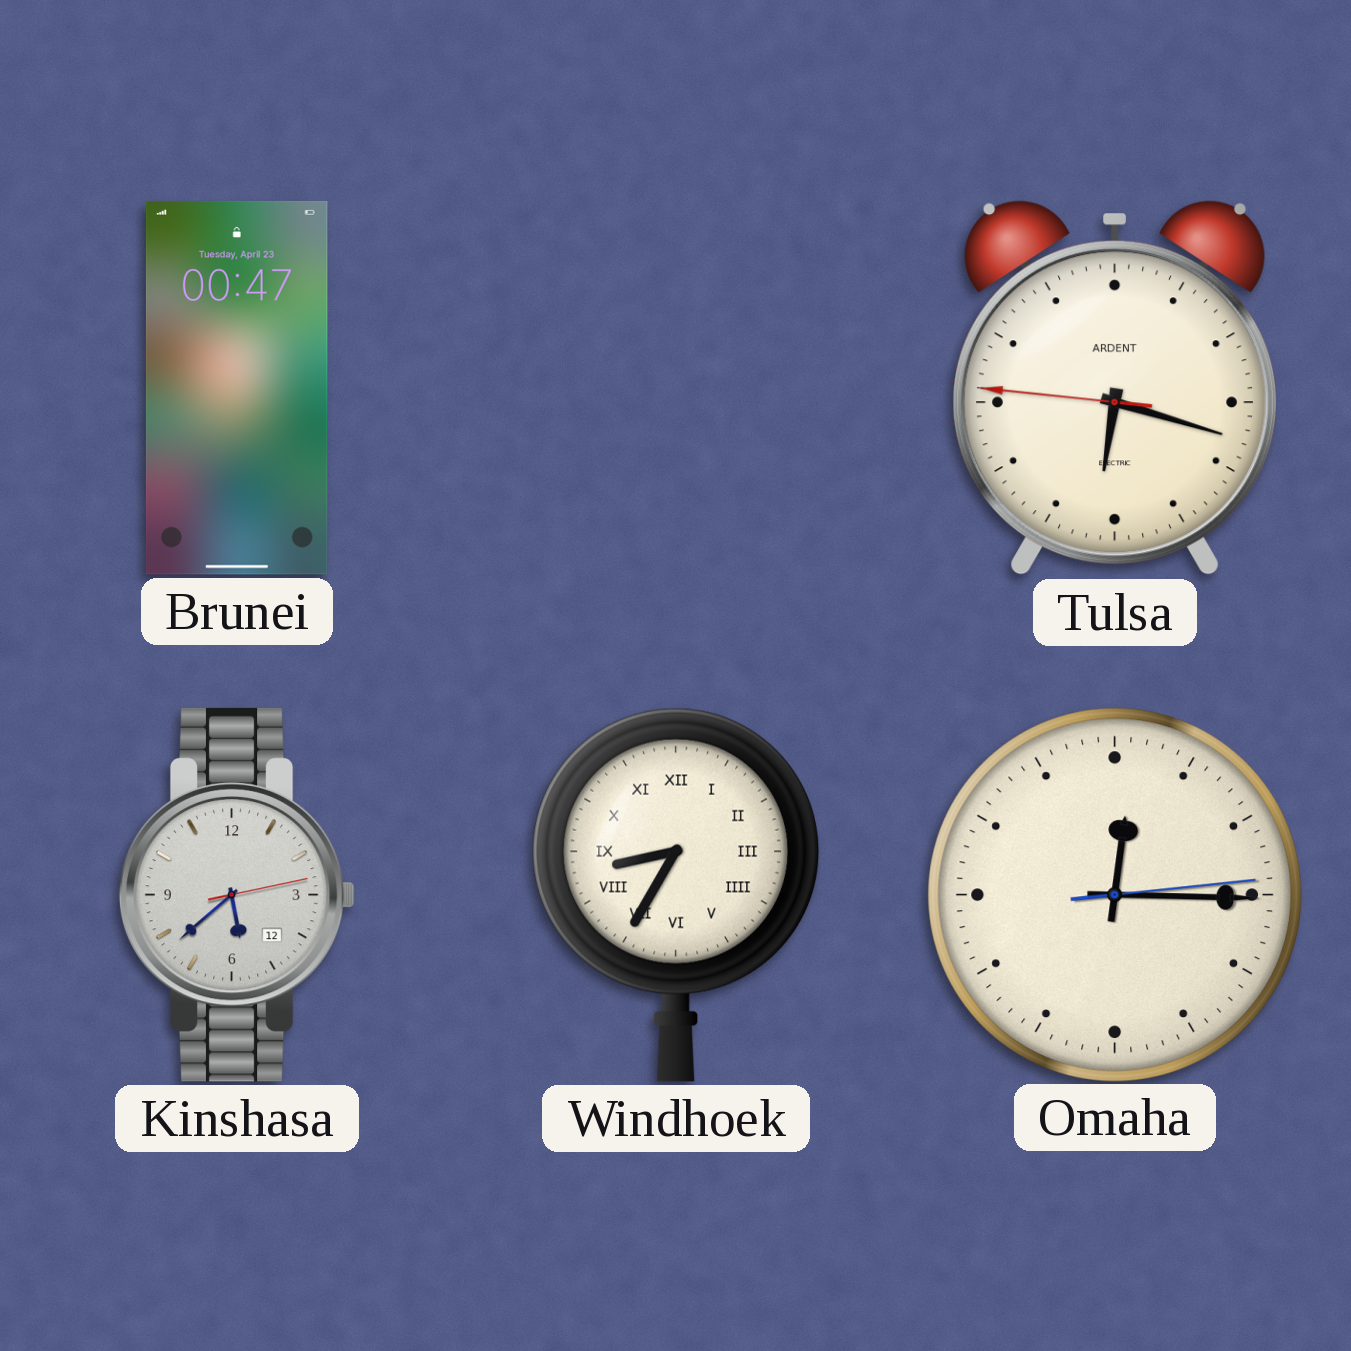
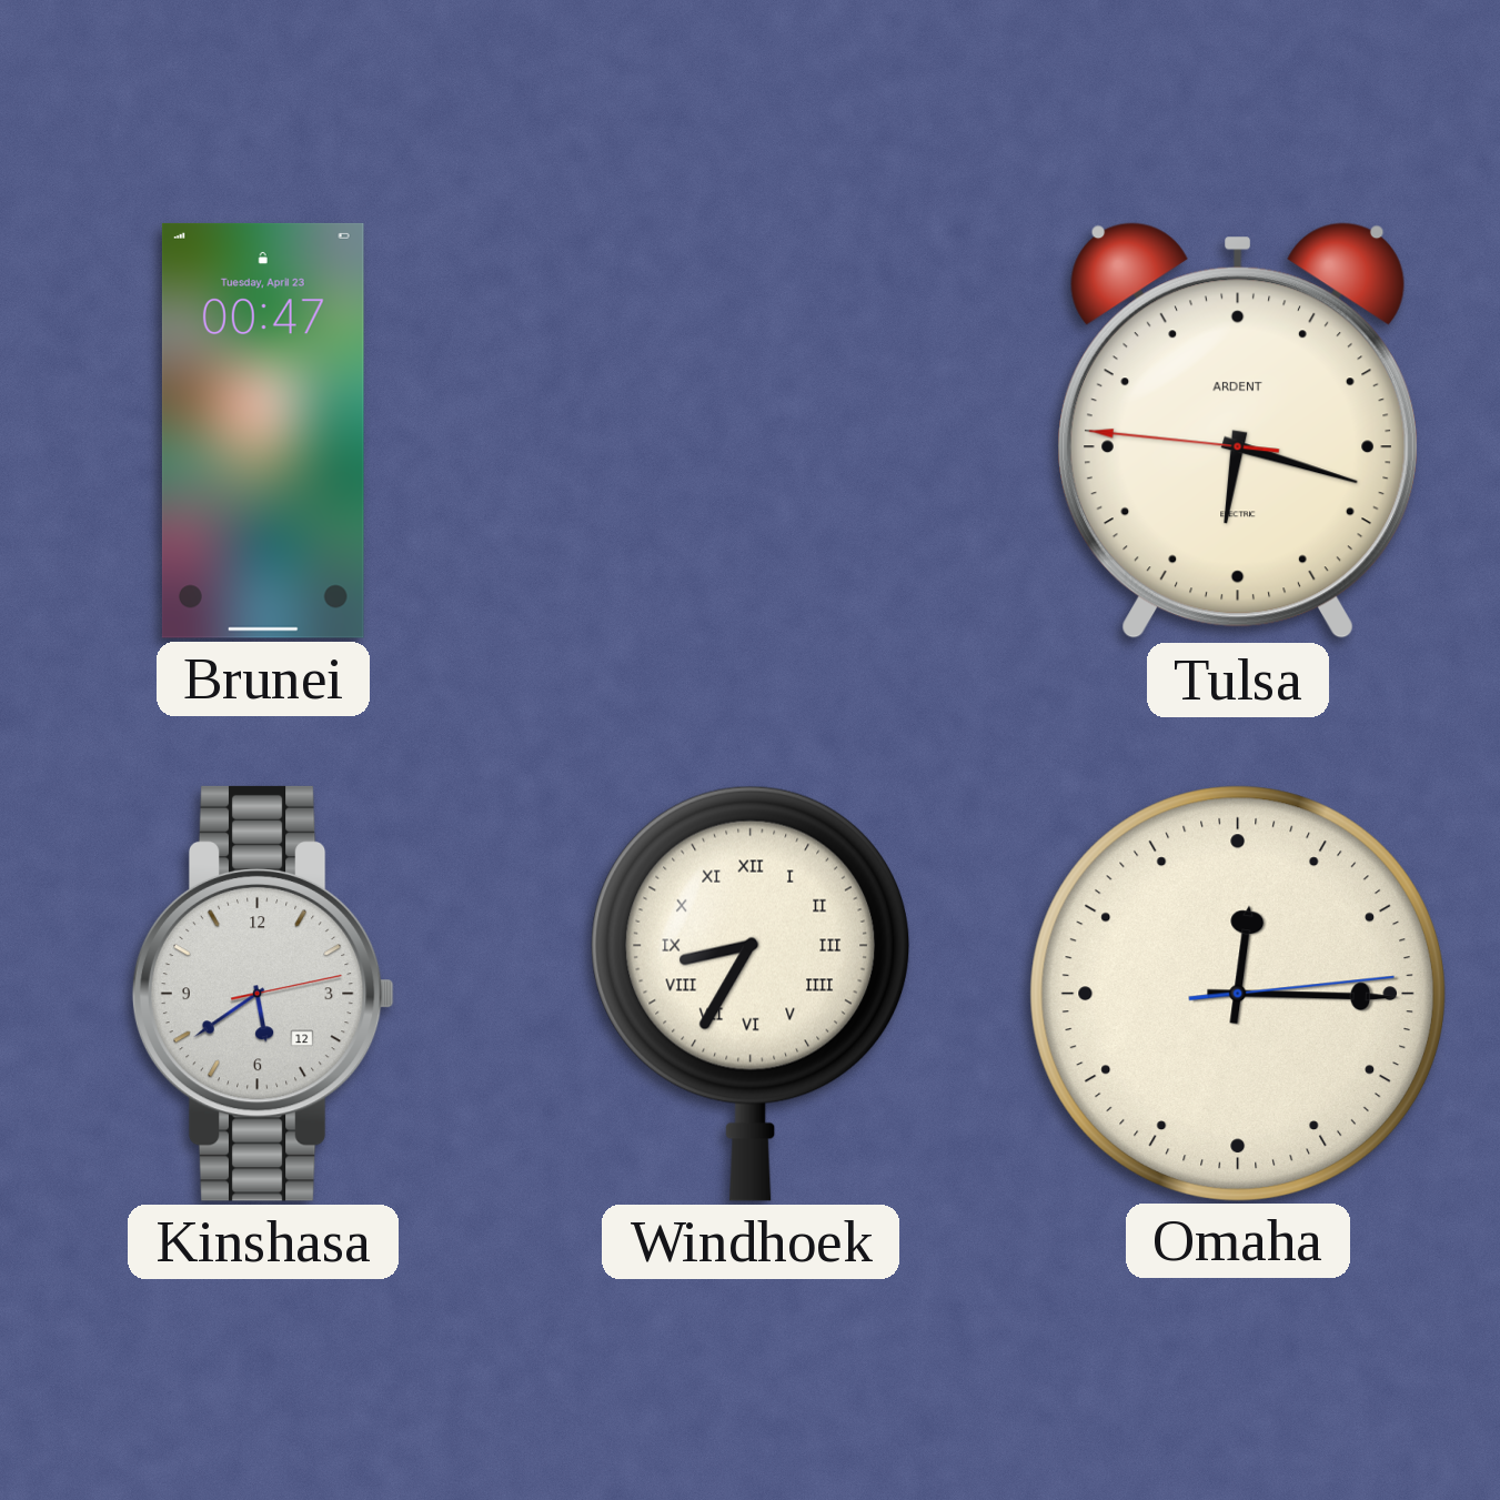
Kinshasa: 5:38 -> 5:39 (263, 994)
